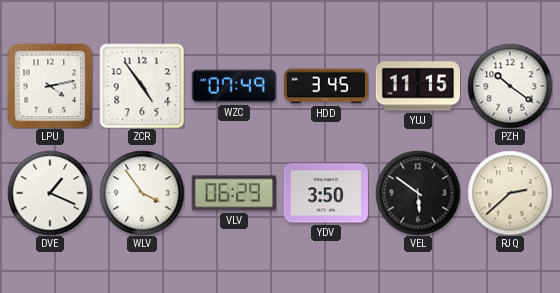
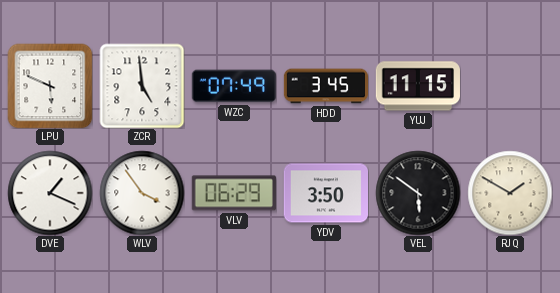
LPU: 4:13 -> 5:49 (50, 86)
ZCR: 4:54 -> 4:59 (142, 86)
PZH: 10:21 -> none (510, 86)
RJQ: 2:38 -> 1:50 (510, 193)
